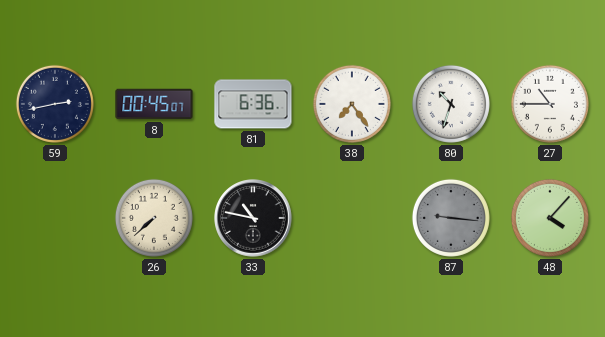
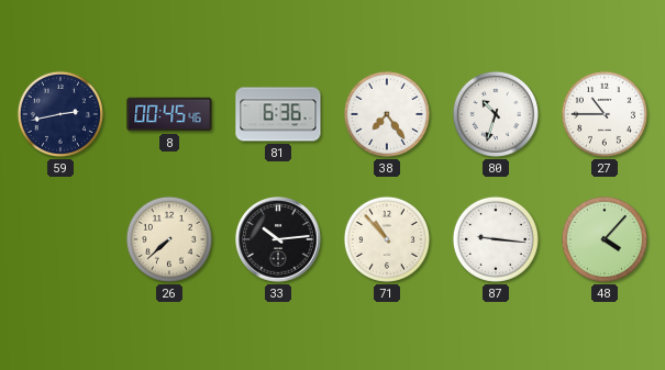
8: 00:45:07 -> 00:45:46 (169, 114)
33: 10:47 -> 10:14 (278, 239)
71: none -> 10:53 (387, 239)
87 dial: grey -> white (496, 239)
